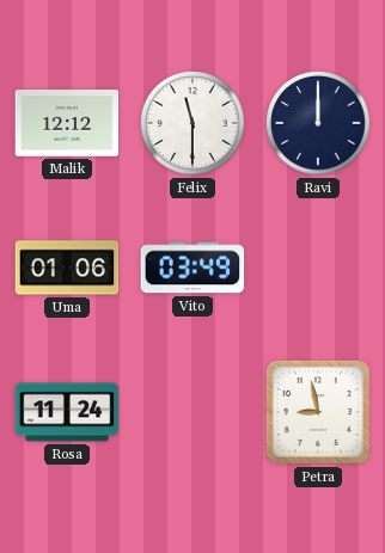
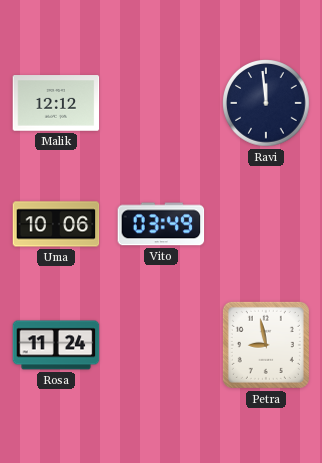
Felix: 11:30 -> none (192, 123)
Ravi: 12:00 -> 11:59 (266, 103)
Uma: 01:06 -> 10:06 (56, 224)
